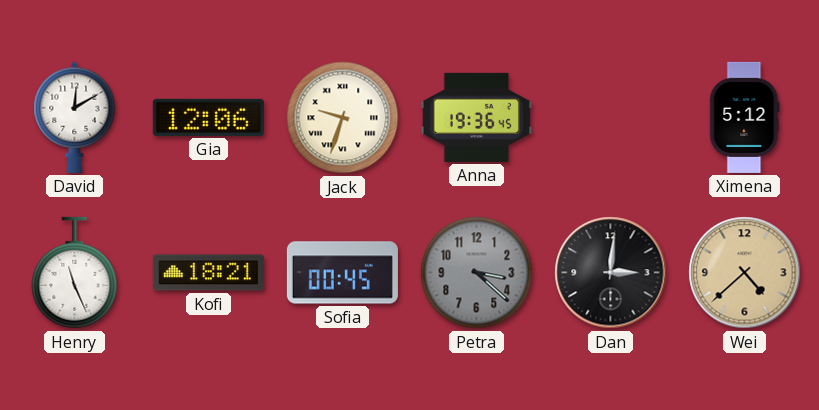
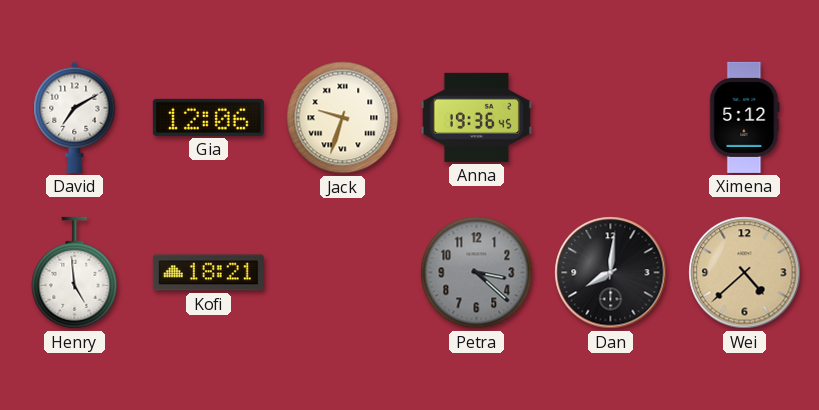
David: 12:10 -> 7:10 (75, 117)
Henry: 11:26 -> 4:59 (75, 273)
Sofia: 00:45 -> none (342, 273)
Dan: 3:01 -> 8:01 (611, 273)
